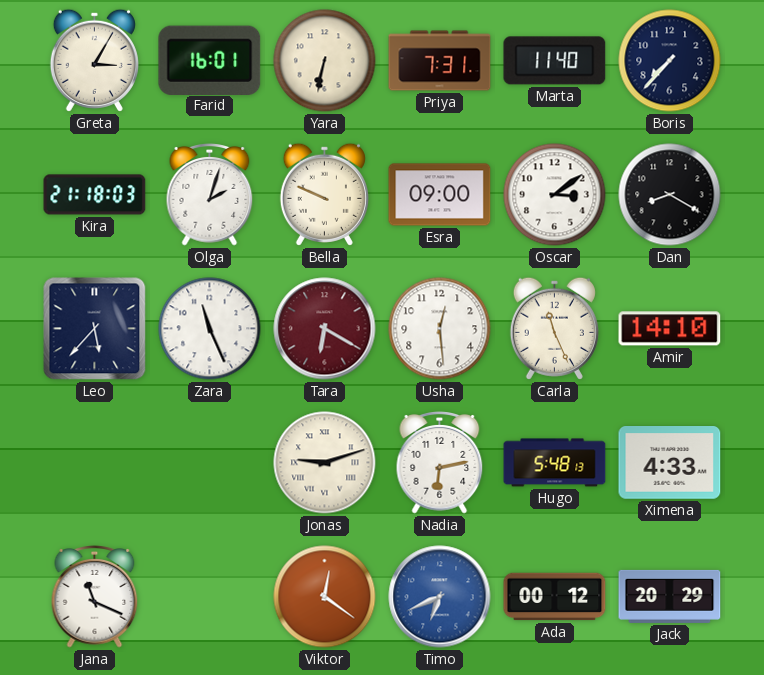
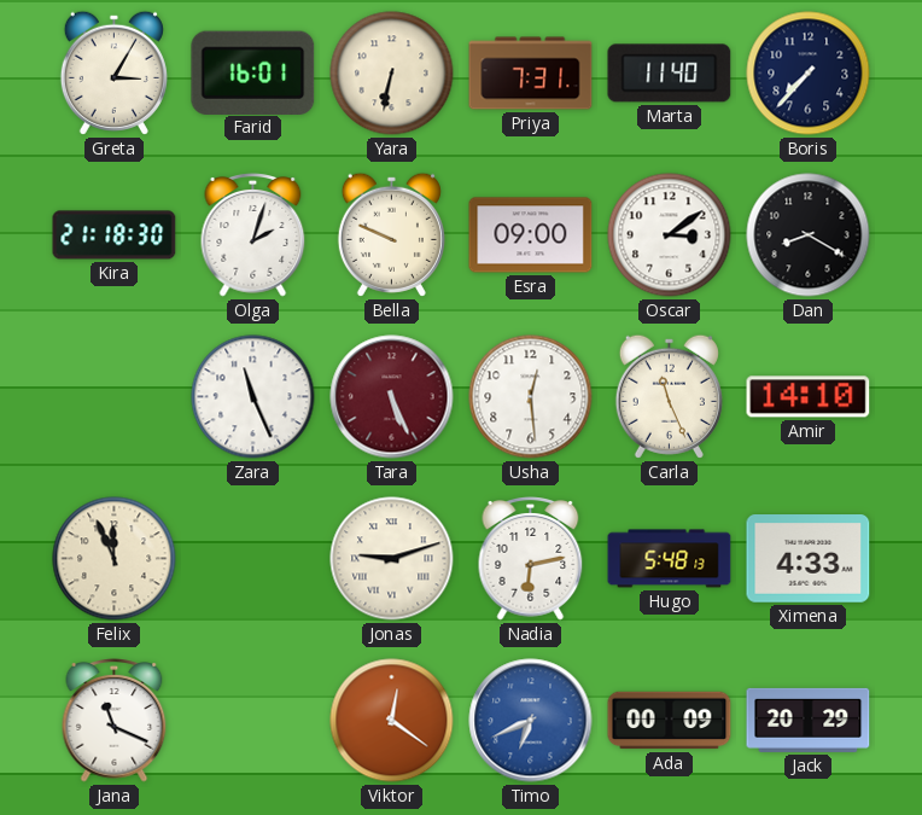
Kira: 21:18:03 -> 21:18:30 (115, 235)
Leo: 5:37 -> none (95, 329)
Tara: 6:20 -> 5:26 (392, 397)
Felix: none -> 11:56 (115, 559)
Ada: 00:12 -> 00:09 (670, 721)
